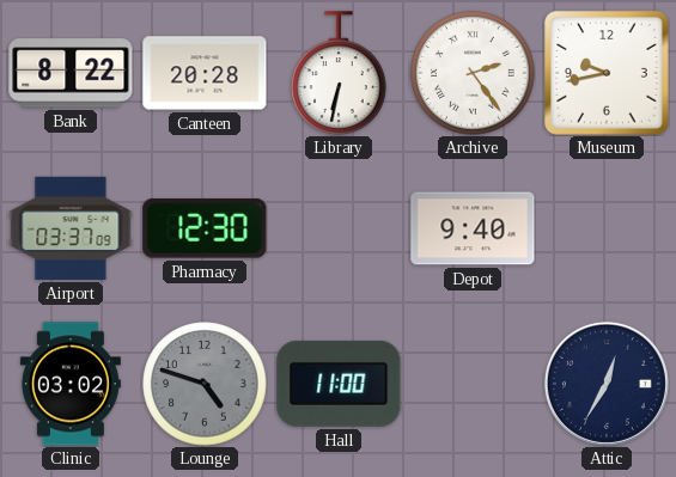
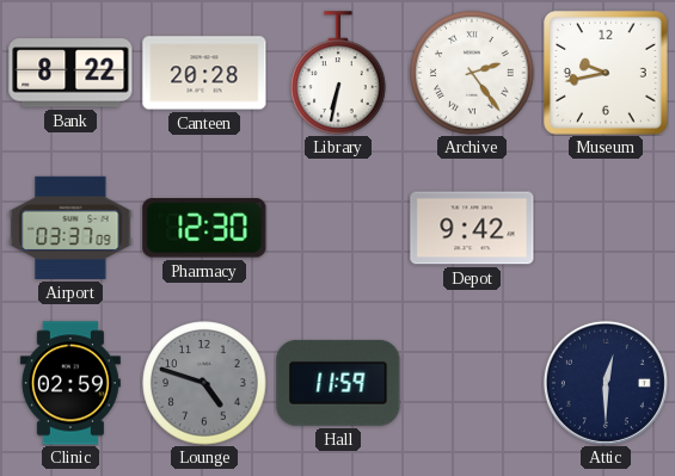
Depot: 9:40 -> 9:42 (472, 228)
Clinic: 03:02 -> 02:59 (70, 383)
Hall: 11:00 -> 11:59 (338, 383)
Attic: 12:35 -> 12:30 (606, 383)
